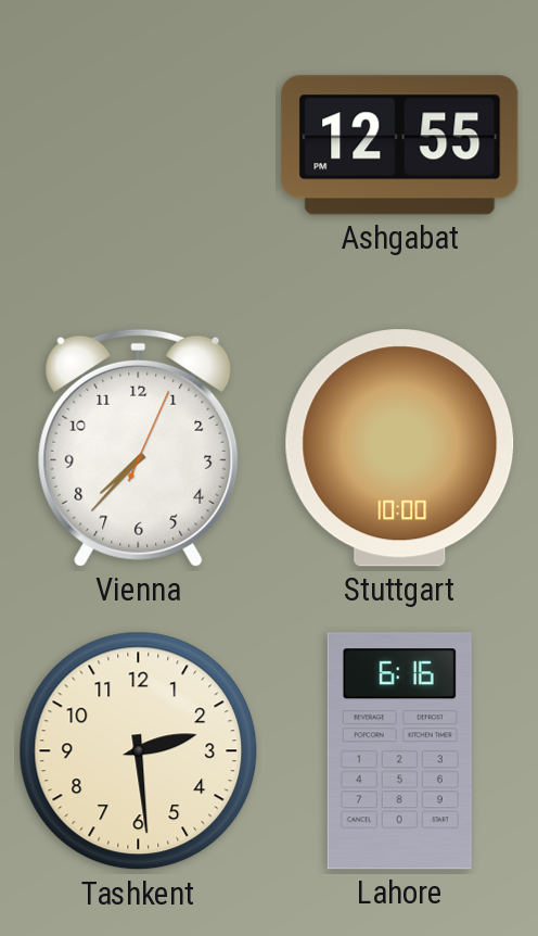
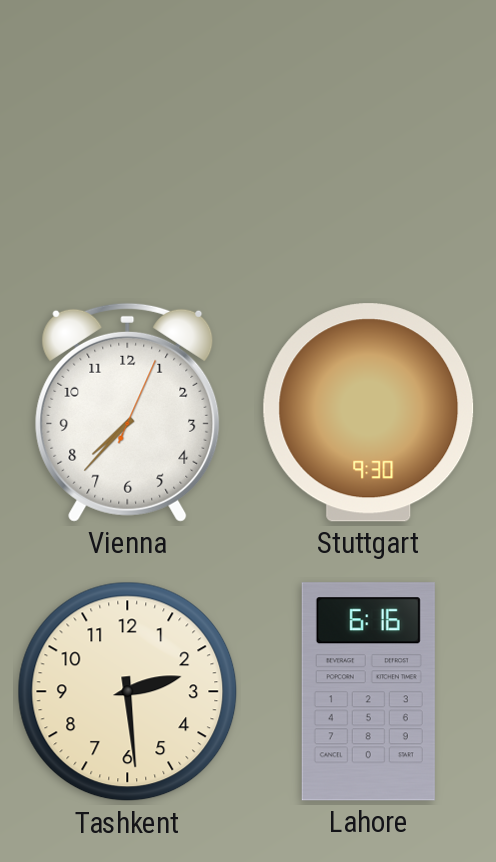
Ashgabat: 12:55 -> none (400, 146)
Stuttgart: 10:00 -> 9:30 (369, 413)
